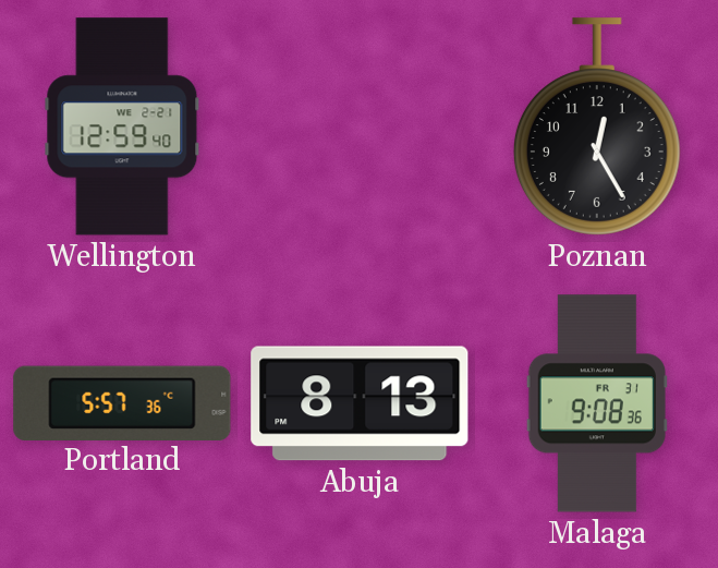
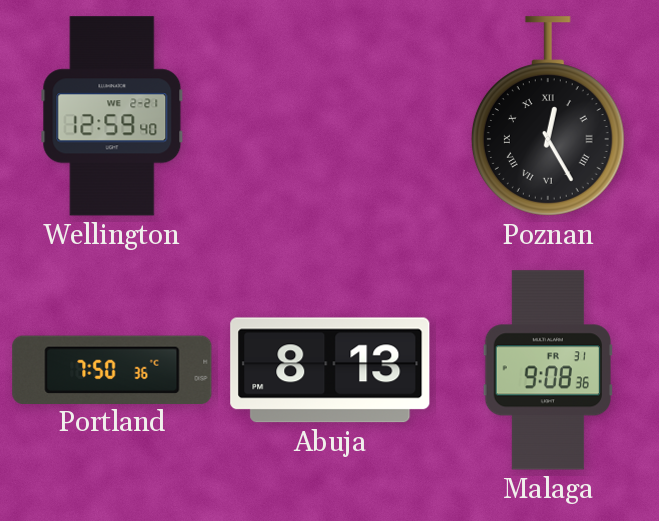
Poznan numerals: Arabic -> Roman (548, 116)
Portland: 5:57 -> 7:50 (112, 369)
